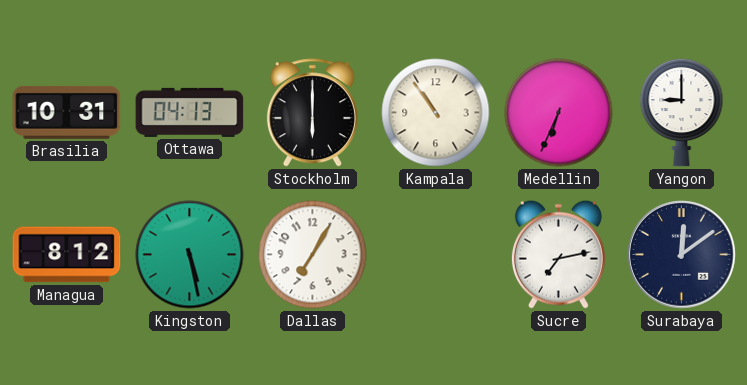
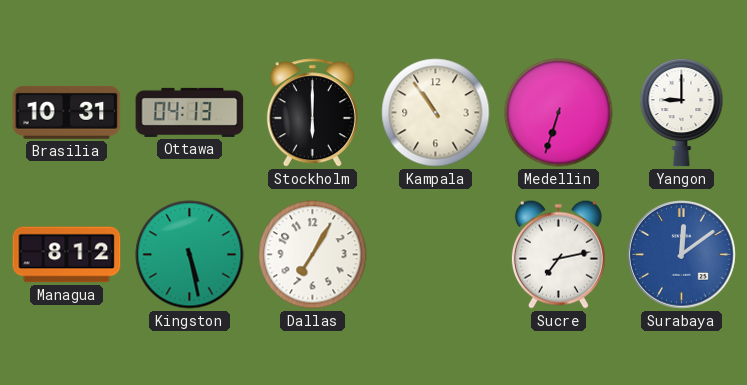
Medellin: 6:34 -> 6:33 (559, 113)
Surabaya dial: navy -> blue (682, 255)
